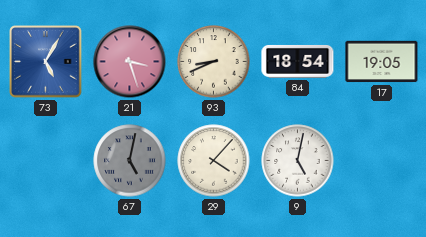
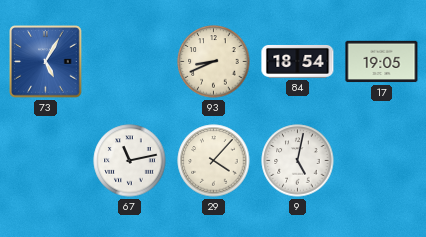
21: 3:27 -> none (130, 62)
67: 5:02 -> 11:13 (130, 161)
67 dial: grey -> white (130, 161)
